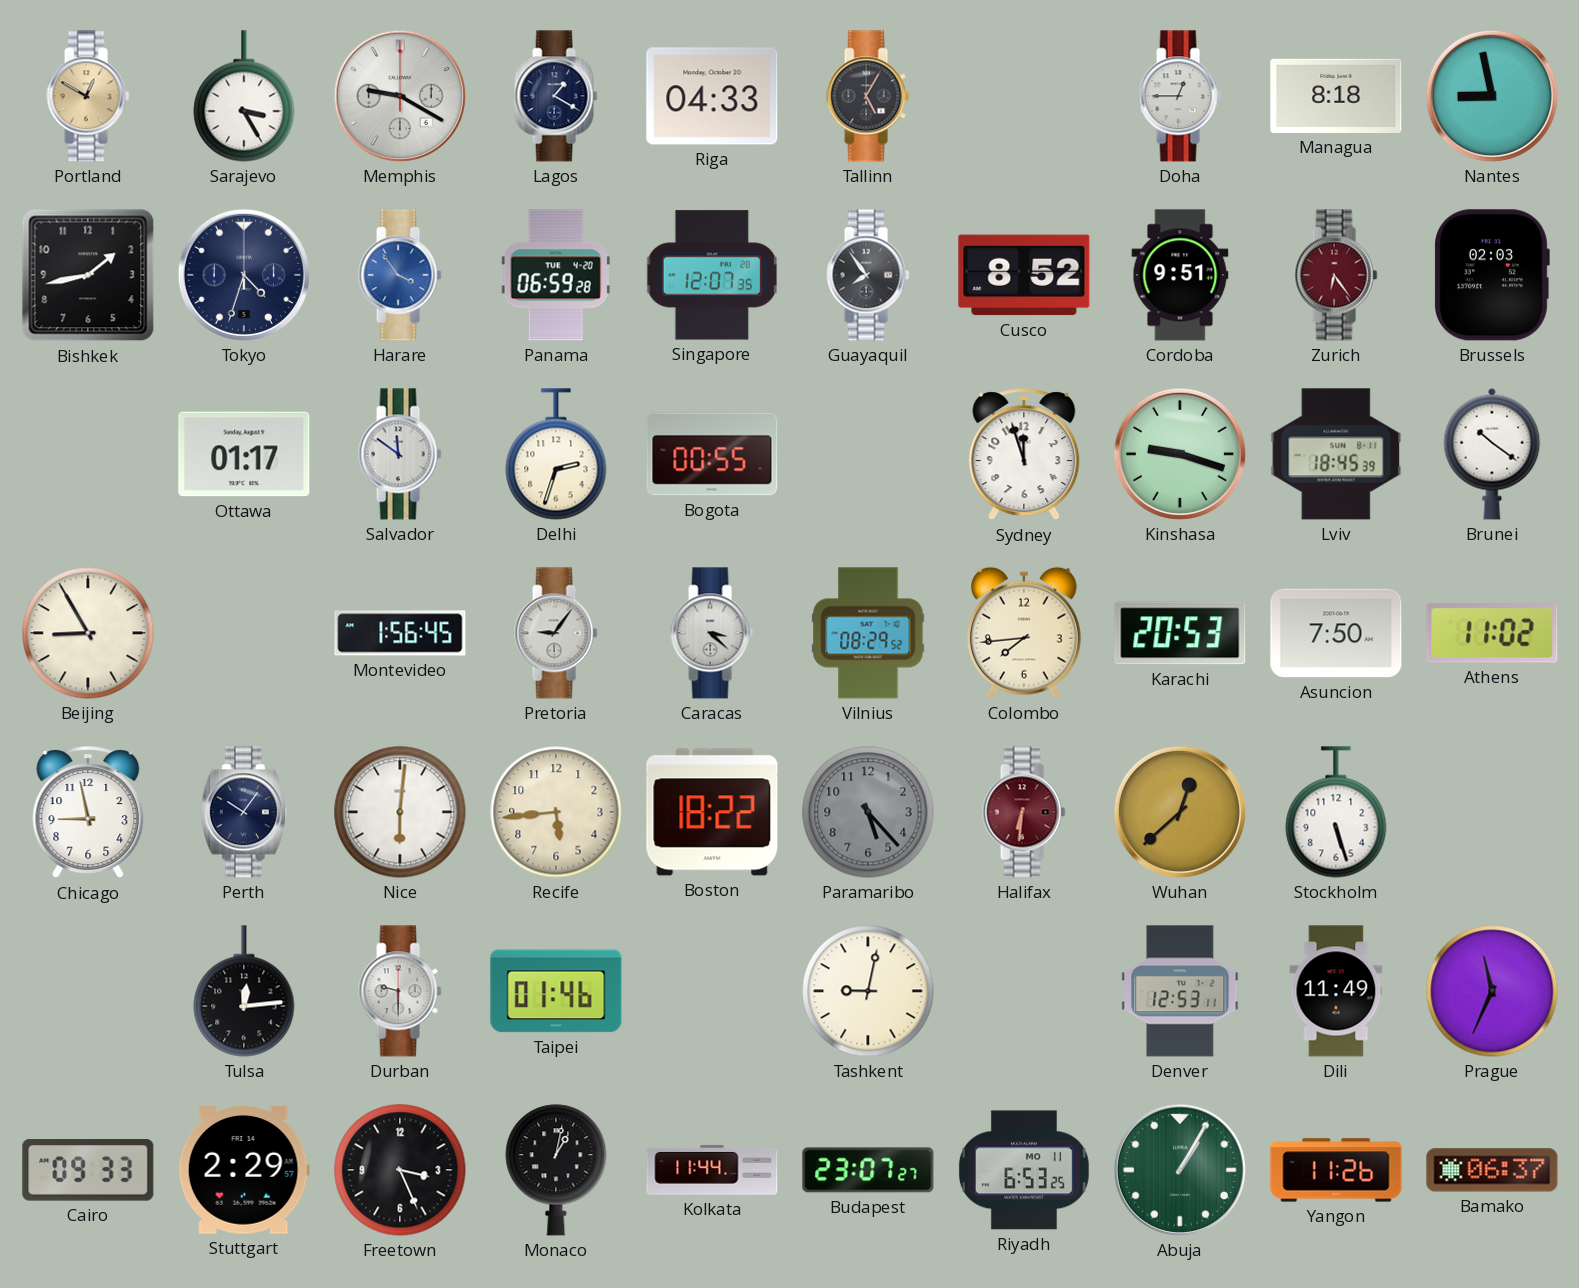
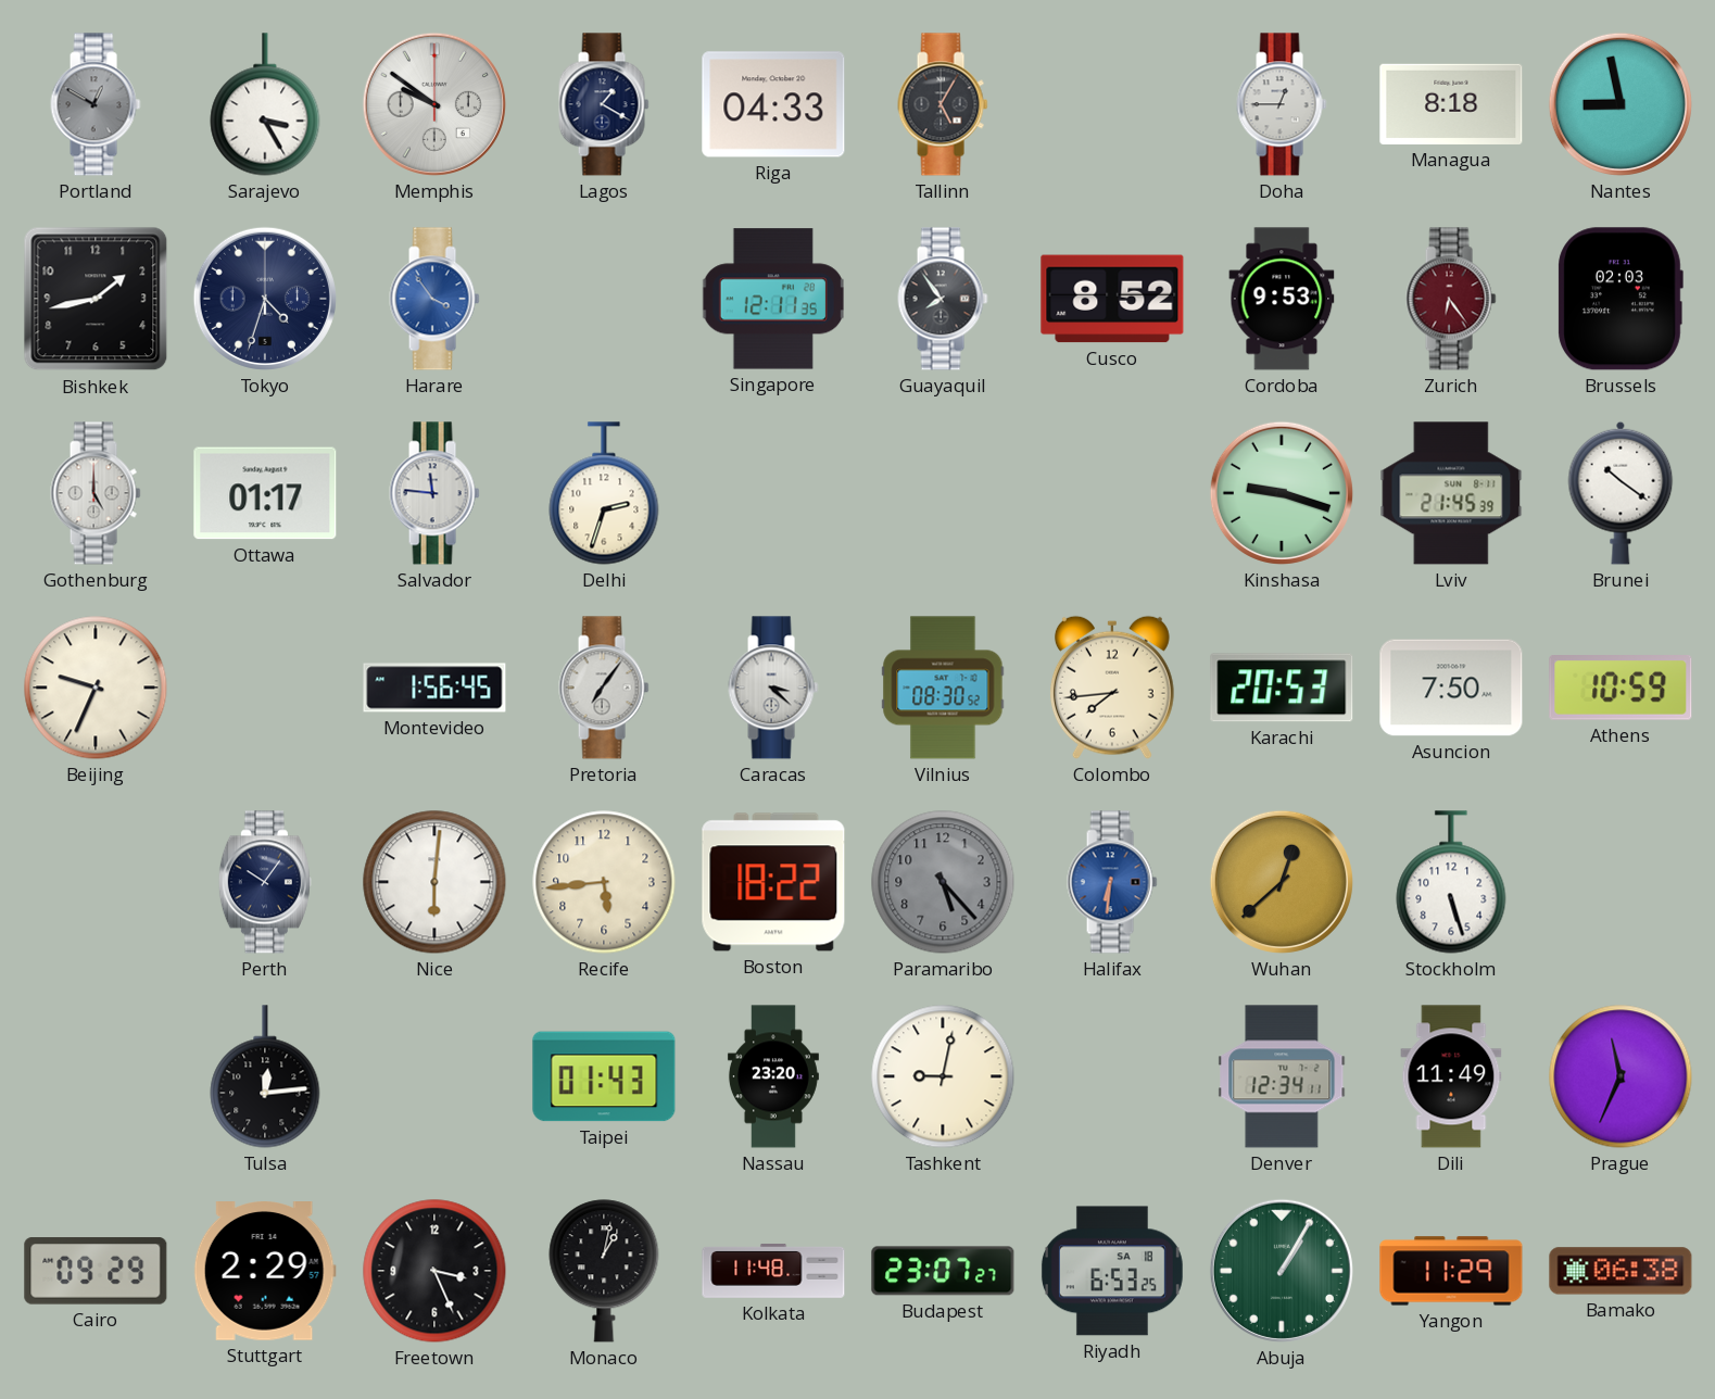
Portland dial: champagne -> grey (96, 104)
Memphis: 9:20 -> 9:51 (434, 104)
Panama: 06:59 -> none (556, 275)
Singapore: 12:07 -> 12:11 (773, 299)
Cordoba: 9:51 -> 9:53 (1282, 299)
Gothenburg: none -> 5:00 (96, 493)
Salvador: 11:51 -> 11:46 (434, 493)
Bogota: 00:55 -> none (712, 454)
Sydney: 11:57 -> none (1024, 455)
Lviv: 18:45 -> 21:45 (1451, 493)
Beijing: 8:55 -> 9:34 (96, 688)
Pretoria: 9:06 -> 7:06 (604, 688)
Vilnius: 08:29 -> 08:30 (943, 688)
Athens: 11:02 -> 10:59 (1621, 689)
Chicago: 8:58 -> none (88, 813)
Halifax dial: burgundy -> blue (1112, 882)
Durban: 9:30 -> none (400, 991)
Taipei: 01:46 -> 01:43 (604, 1076)
Nassau: none -> 23:20 (773, 1076)
Denver: 12:53 -> 12:34 (1282, 1076)
Cairo: 09:33 -> 09:29 (96, 1271)
Kolkata: 11:44 -> 11:48 (773, 1271)
Riyadh date: MO 11 -> SA 18 (1112, 1271)
Yangon: 11:26 -> 11:29 (1451, 1271)
Bamako: 06:37 -> 06:38 (1621, 1271)
